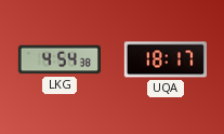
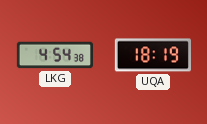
UQA: 18:17 -> 18:19 (152, 55)
